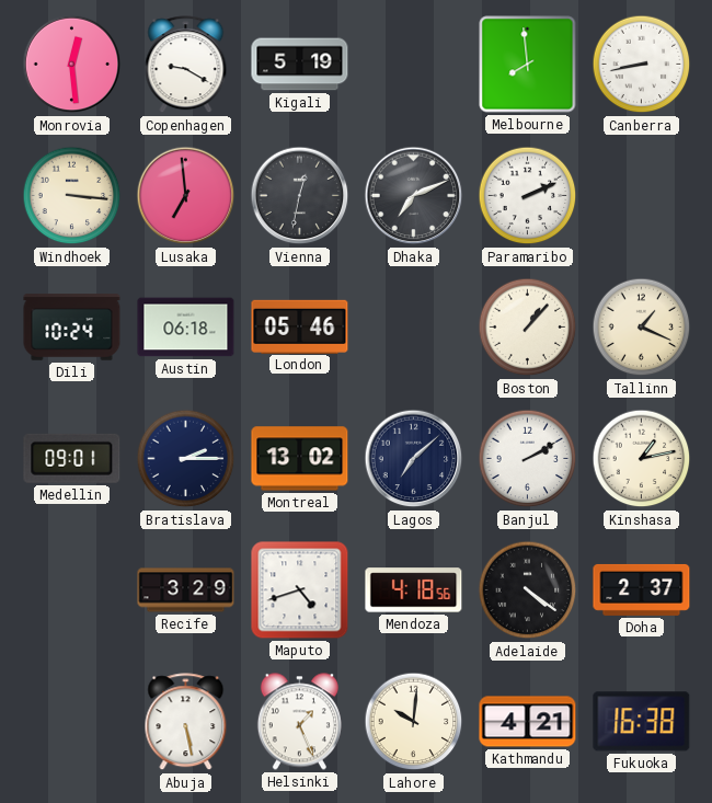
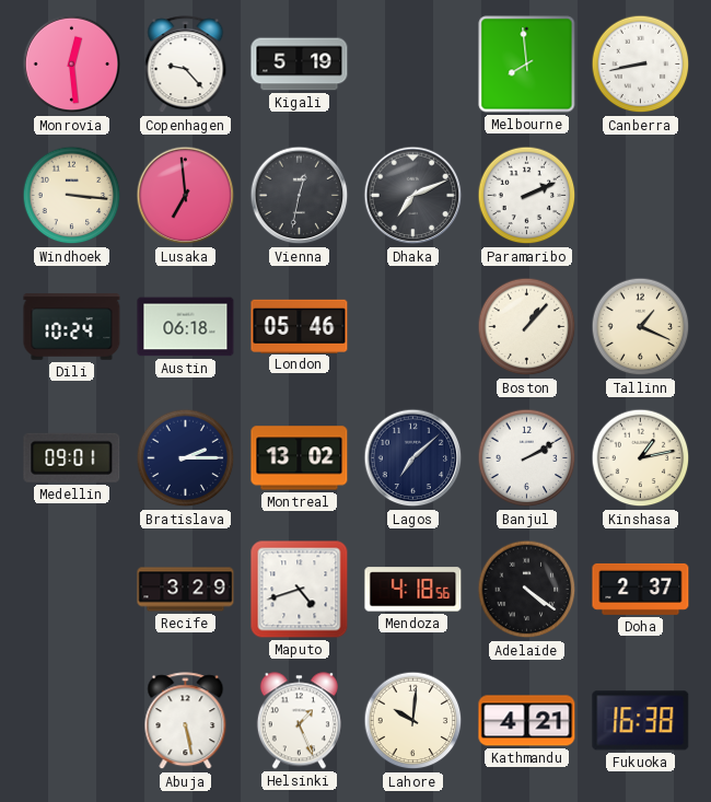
Copenhagen: 9:20 -> 9:23 (186, 65)
